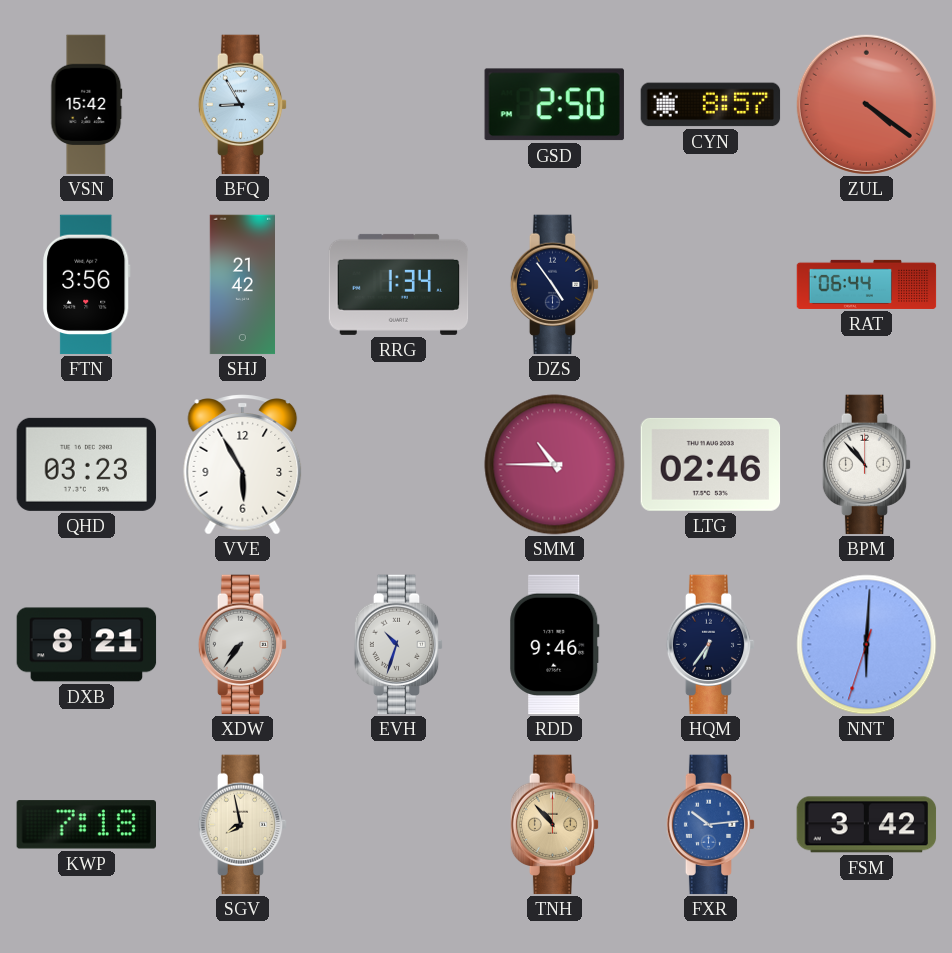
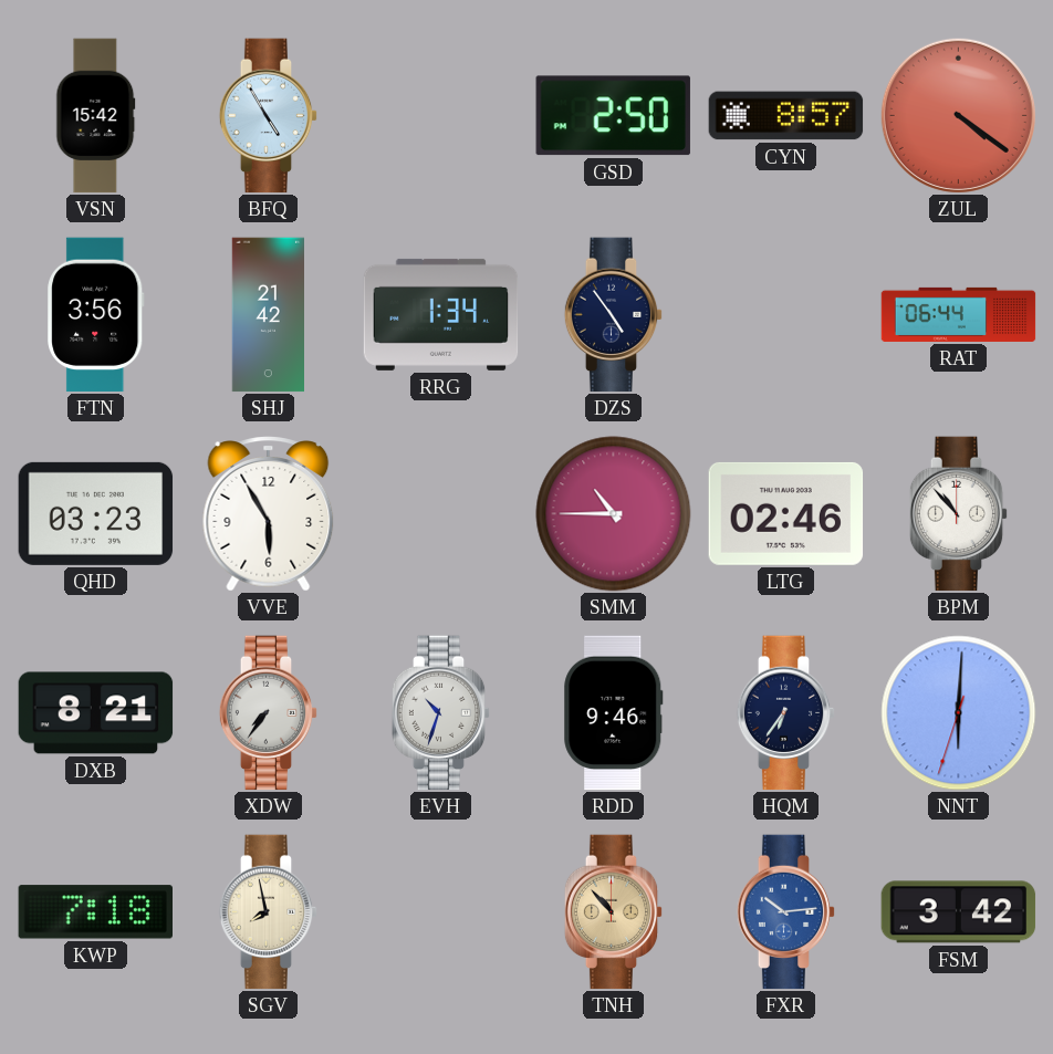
BFQ: 8:55 -> 4:55 (269, 116)
